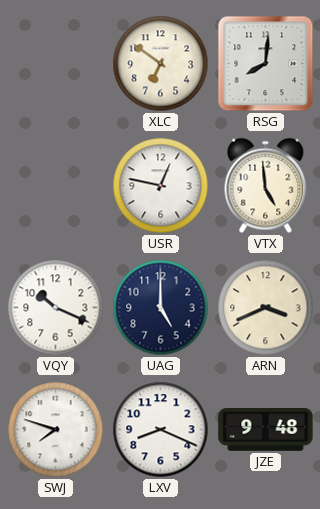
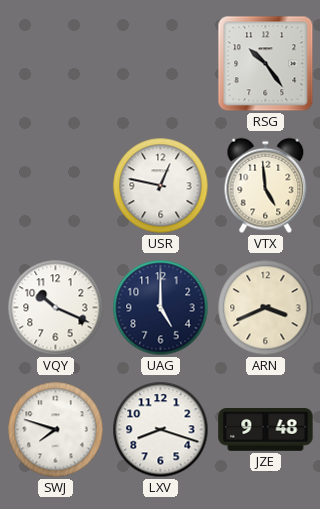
XLC: 6:51 -> none (161, 64)
RSG: 8:01 -> 10:24 (266, 64)
LXV: 8:19 -> 8:18 (161, 430)
